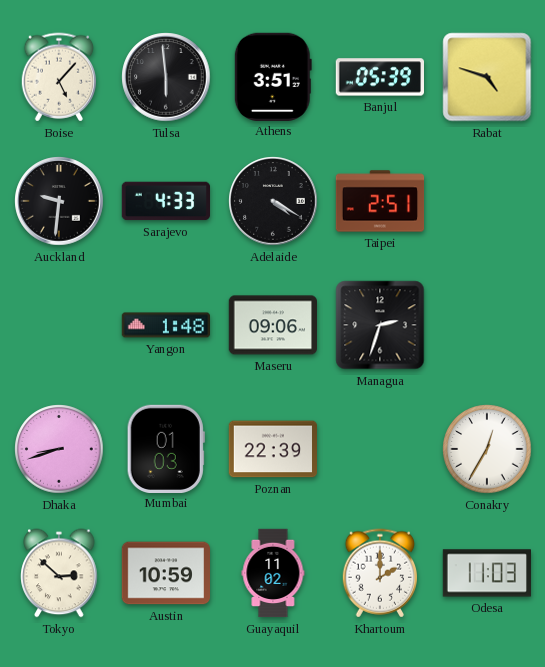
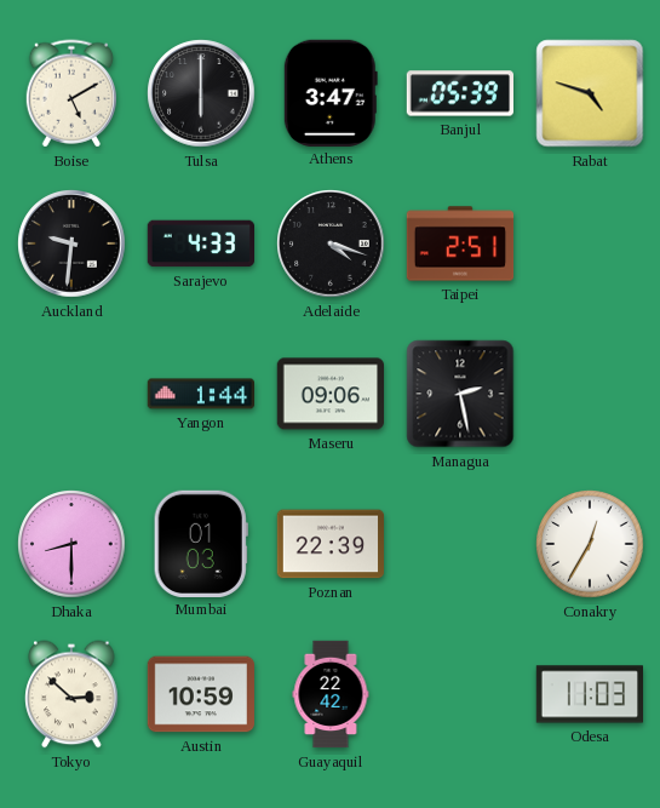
Boise: 5:07 -> 5:10 (70, 93)
Tulsa: 5:59 -> 6:00 (201, 93)
Athens: 3:51 -> 3:47 (331, 92)
Adelaide: 4:20 -> 4:18 (331, 243)
Yangon: 1:48 -> 1:44 (200, 394)
Managua: 2:33 -> 2:28 (460, 394)
Dhaka: 8:42 -> 8:30 (71, 544)
Guayaquil: 11:02 -> 22:42 (331, 694)
Khartoum: 2:00 -> none (379, 573)
